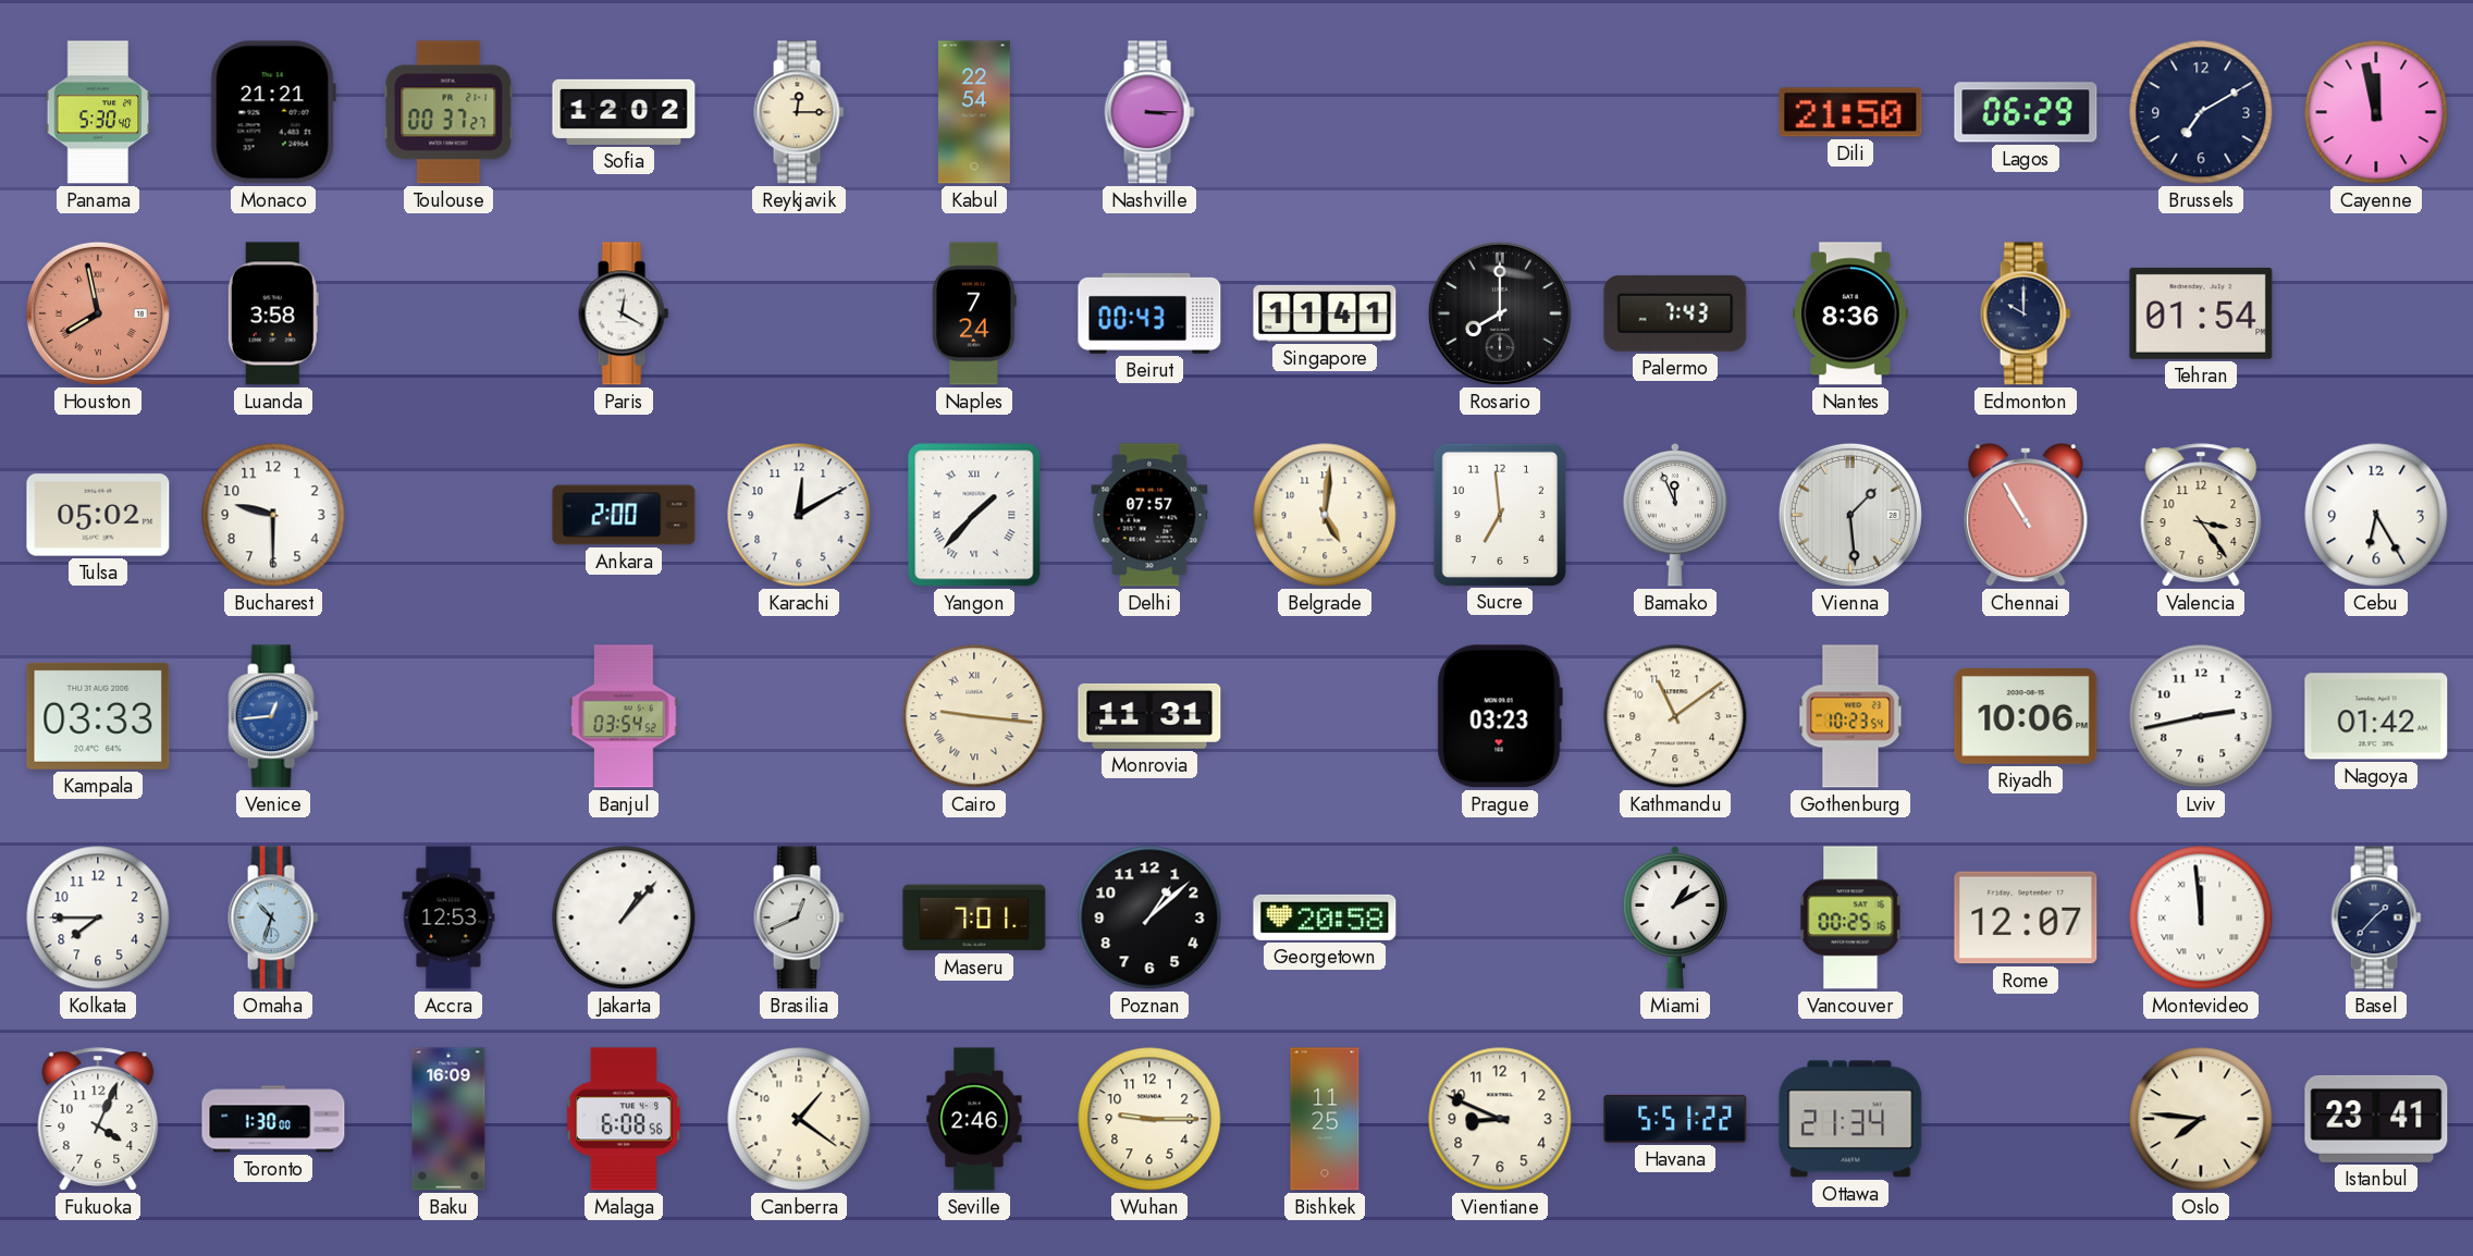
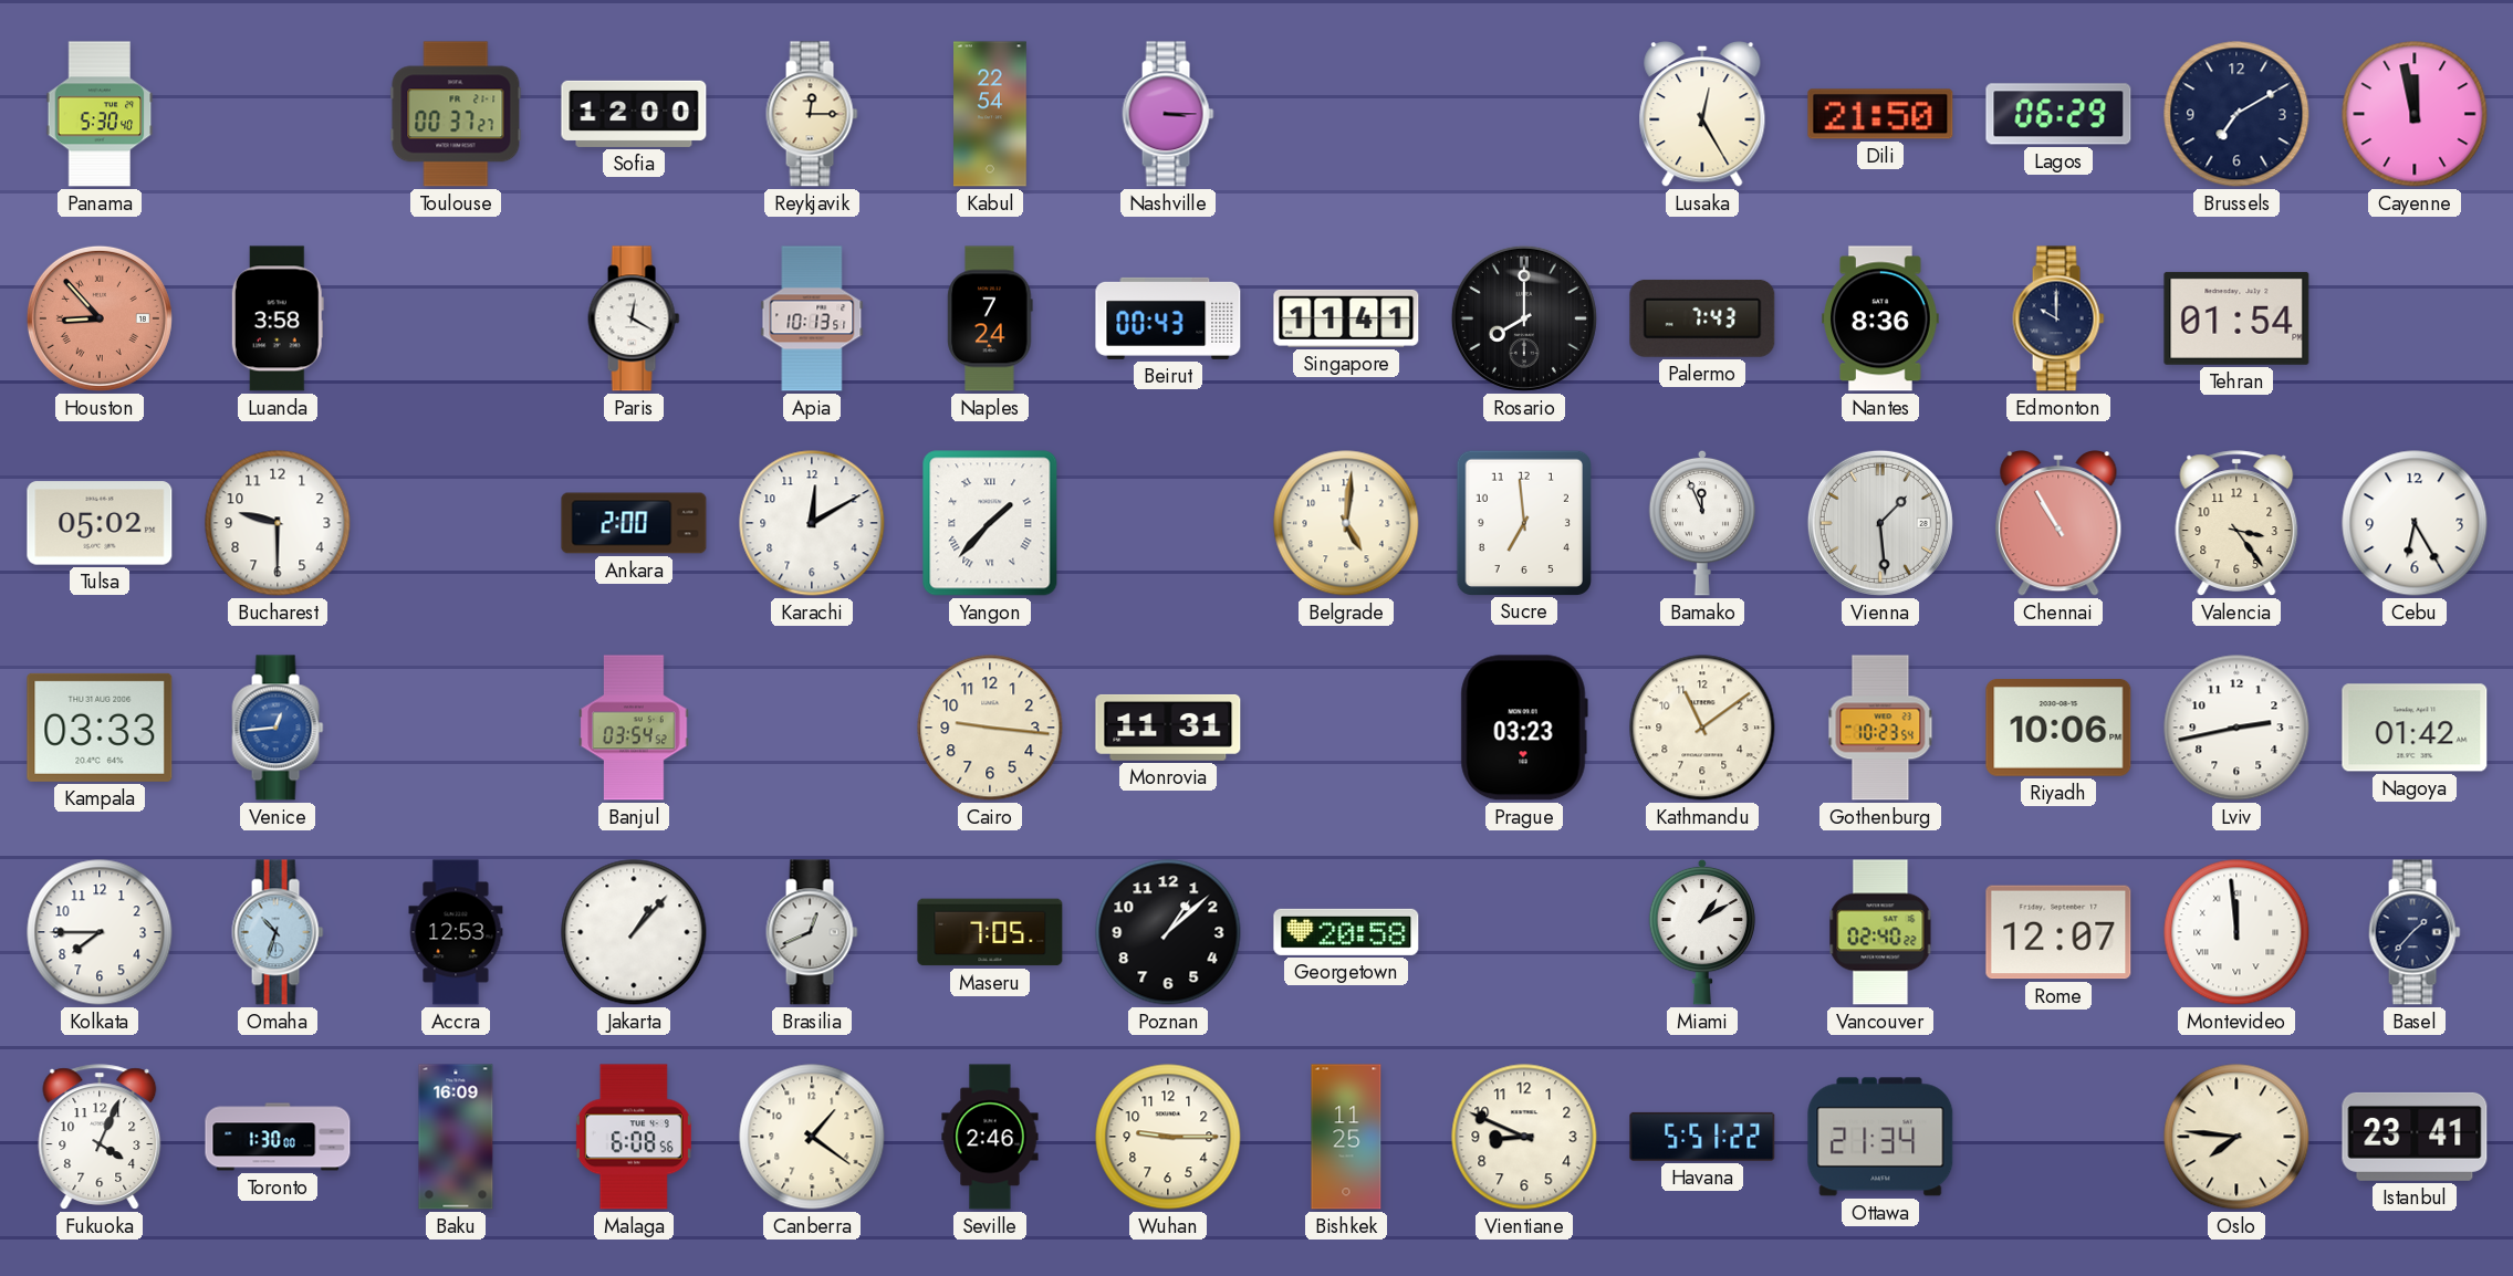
Monaco: 21:21 -> none (273, 112)
Sofia: 12:02 -> 12:00 (634, 114)
Lusaka: none -> 12:25 (1702, 115)
Houston: 7:58 -> 8:53 (100, 318)
Apia: none -> 10:13 (812, 318)
Delhi: 07:57 -> none (1149, 515)
Cairo numerals: Roman -> Arabic (990, 728)
Maseru: 7:01 -> 7:05 (990, 932)
Vancouver: 00:25 -> 02:40 (1880, 932)
